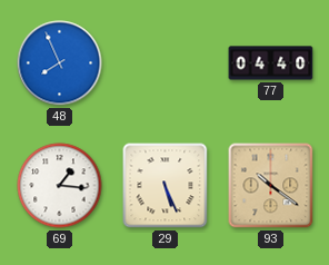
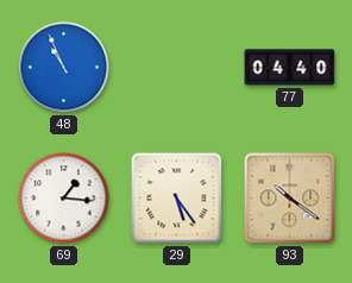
48: 7:56 -> 10:56 (64, 68)
29: 5:26 -> 5:24 (177, 199)
